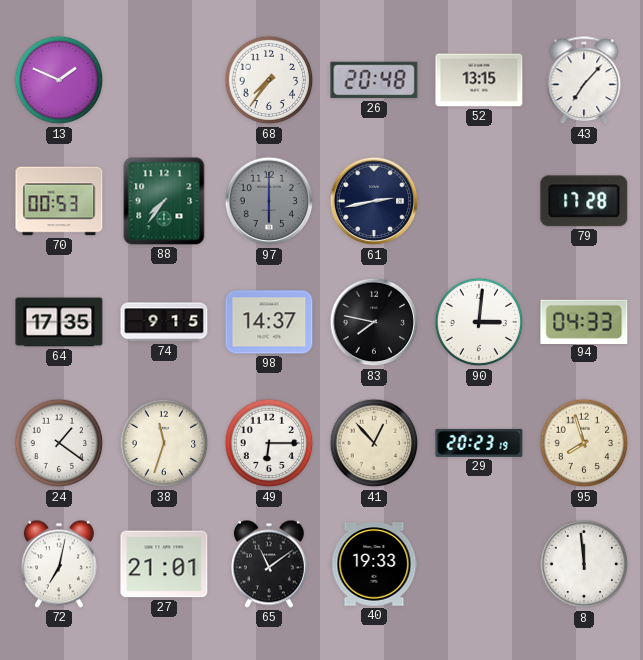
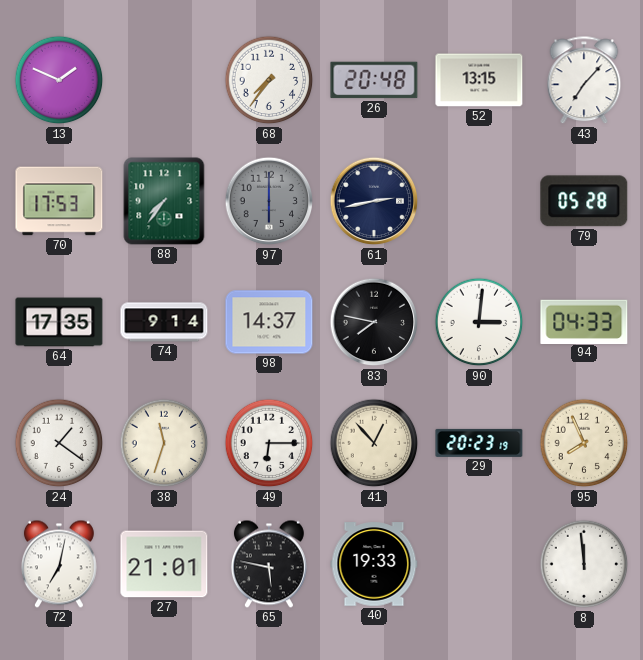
70: 00:53 -> 17:53 (59, 201)
79: 17:28 -> 05:28 (584, 201)
74: 9:15 -> 9:14 (164, 322)
95: 7:57 -> 7:56 (584, 443)
65: 11:09 -> 5:47 (269, 564)
